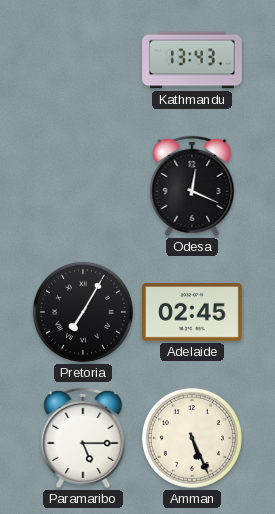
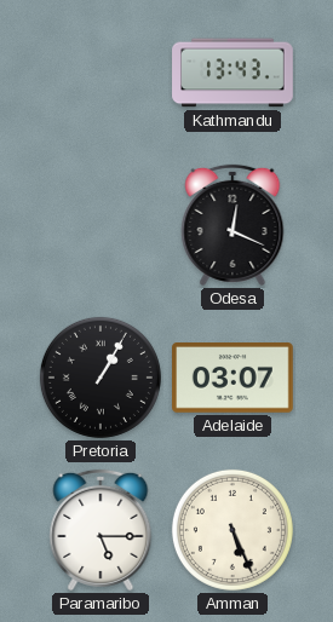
Pretoria: 7:05 -> 1:05 (101, 378)
Adelaide: 02:45 -> 03:07 (234, 379)
